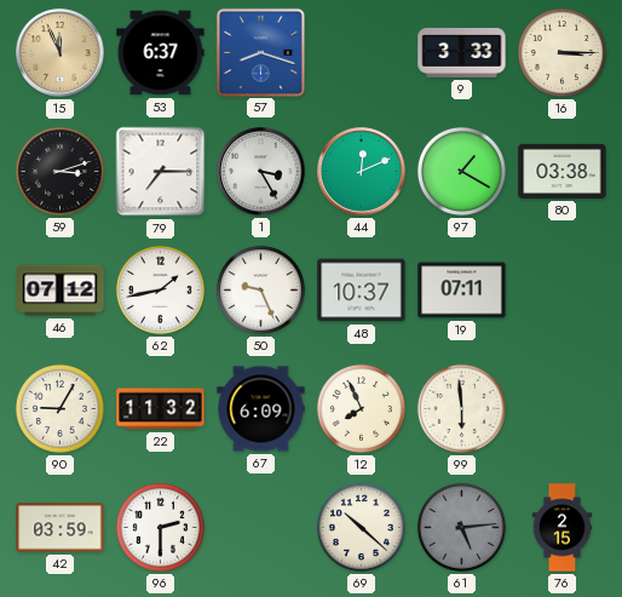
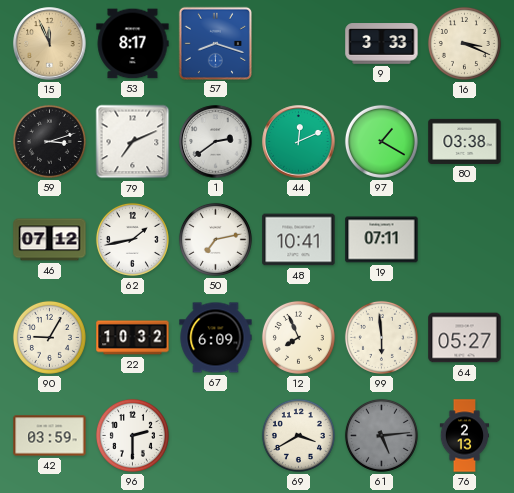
53: 6:37 -> 8:17 (133, 44)
16: 3:15 -> 3:19 (464, 43)
79: 7:15 -> 7:11 (133, 142)
1: 3:25 -> 2:39 (216, 142)
50: 9:26 -> 7:13 (215, 239)
48: 10:37 -> 10:41 (299, 240)
22: 11:32 -> 10:32 (133, 338)
64: none -> 05:27 (465, 338)
69: 10:22 -> 3:40 (298, 435)
76: 2:15 -> 2:13 (465, 436)
